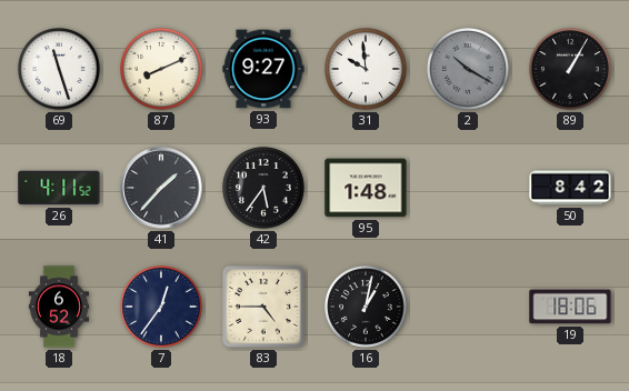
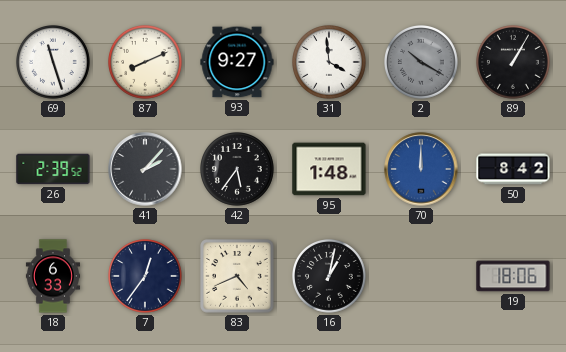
31: 9:59 -> 3:59 (330, 63)
26: 4:11 -> 2:39 (53, 169)
41: 1:37 -> 2:07 (145, 169)
70: none -> 12:00 (421, 169)
18: 6:52 -> 6:33 (53, 276)
83: 4:45 -> 4:41 (238, 277)
